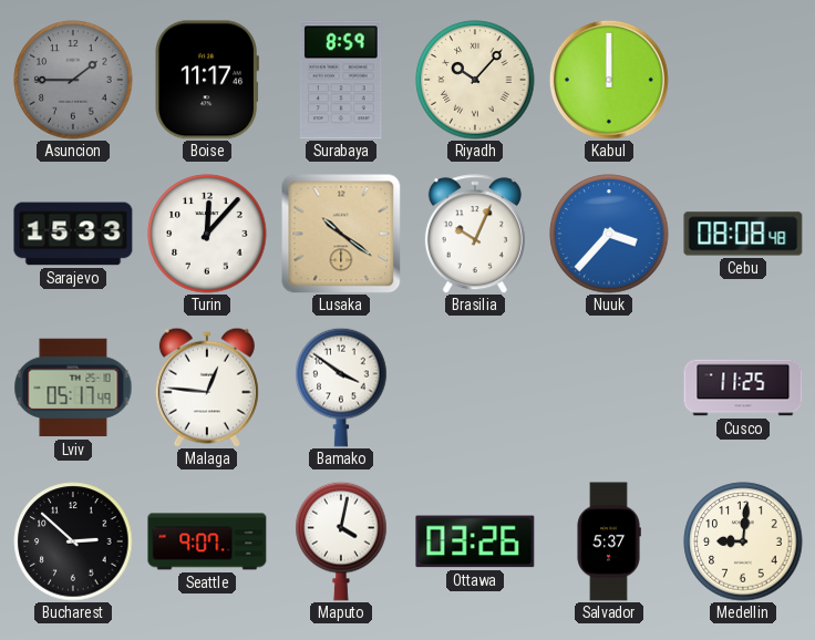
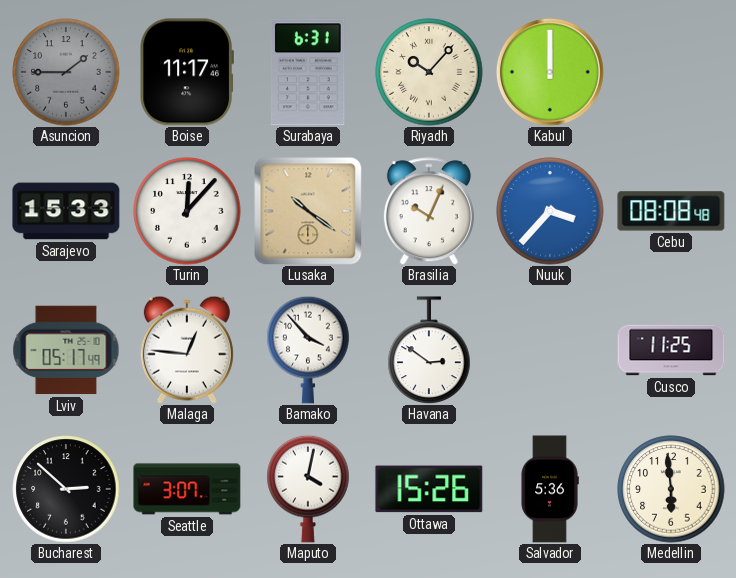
Surabaya: 8:59 -> 6:31 (308, 72)
Bamako: 3:51 -> 3:53 (308, 350)
Havana: none -> 2:51 (429, 350)
Seattle: 9:07 -> 3:07 (187, 489)
Ottawa: 03:26 -> 15:26 (429, 489)
Salvador: 5:37 -> 5:36 (550, 489)
Medellin: 9:01 -> 5:59 (671, 489)
